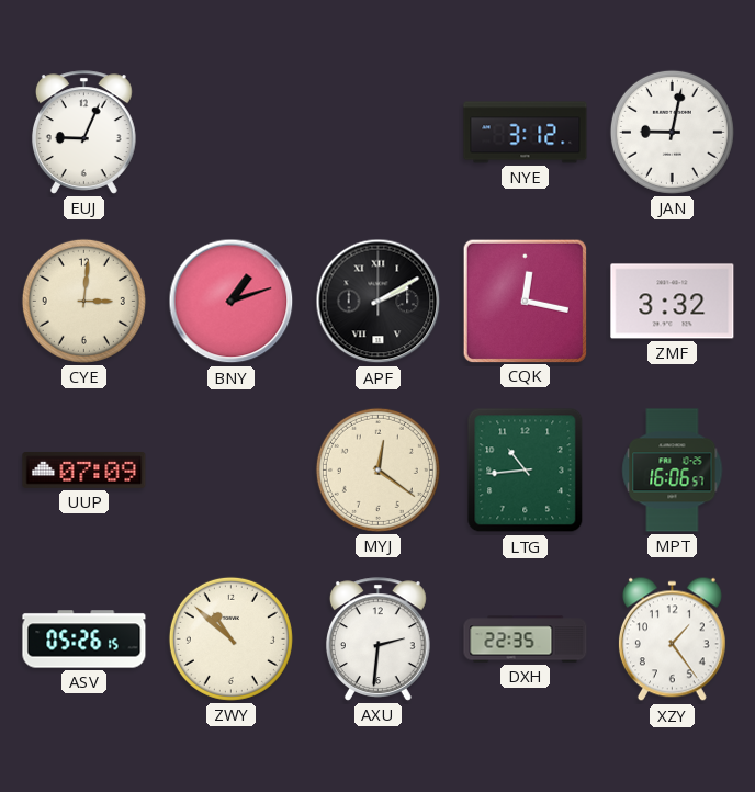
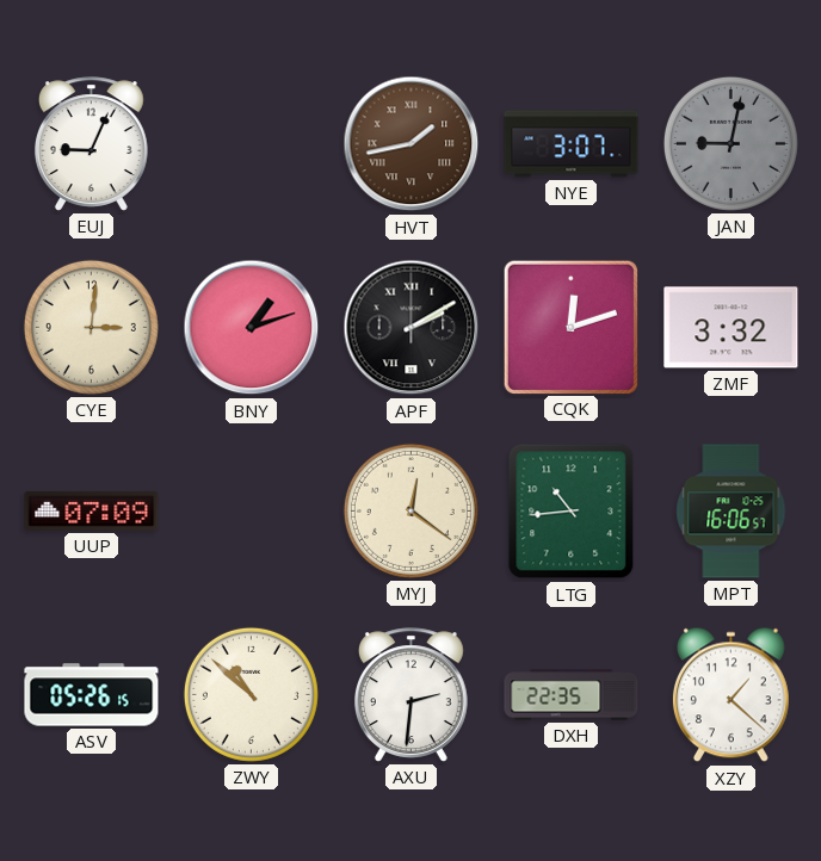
HVT: none -> 1:43 (412, 144)
NYE: 3:12 -> 3:07 (572, 144)
JAN dial: white -> grey (730, 143)
CQK: 12:17 -> 12:12 (570, 327)
XZY: 1:24 -> 1:22 (730, 695)
